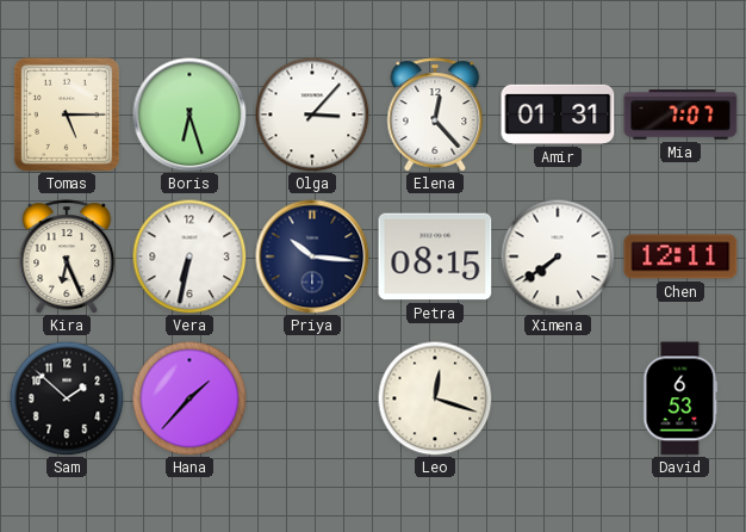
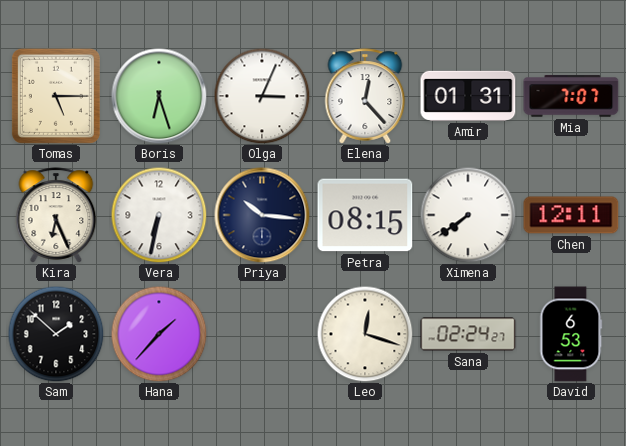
Olga: 3:07 -> 3:04 (262, 96)
Sana: none -> 02:24 (468, 334)
